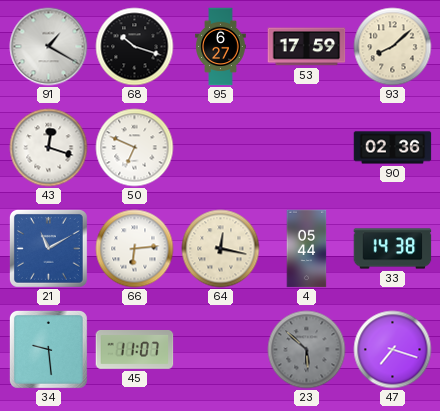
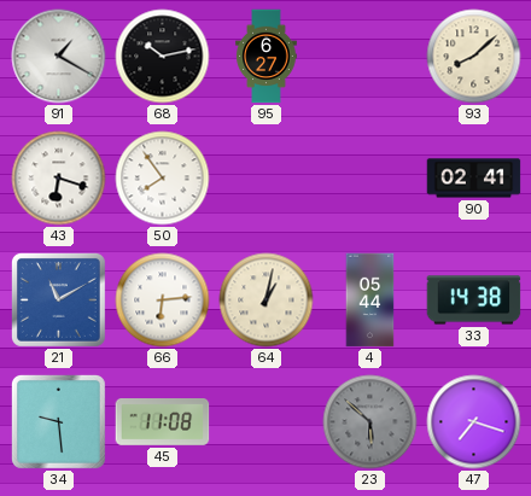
68: 10:18 -> 10:13 (163, 57)
53: 17:59 -> none (307, 47)
43: 12:18 -> 6:18 (59, 179)
50: 6:49 -> 7:54 (163, 179)
90: 02:36 -> 02:41 (474, 179)
64: 12:17 -> 1:02 (267, 300)
45: 11:07 -> 11:08 (163, 422)
